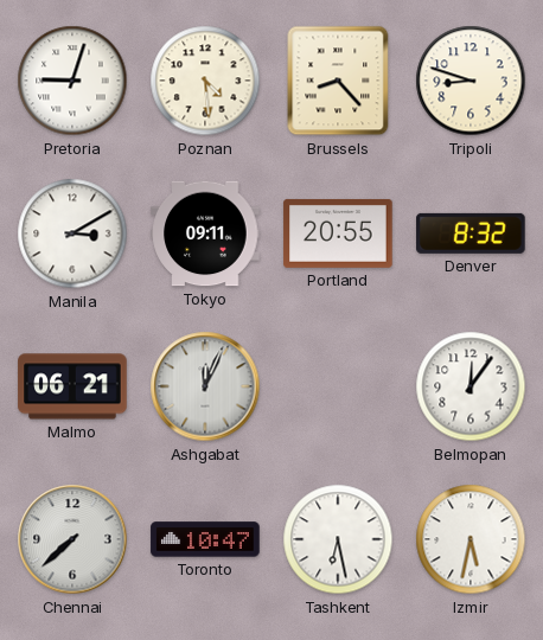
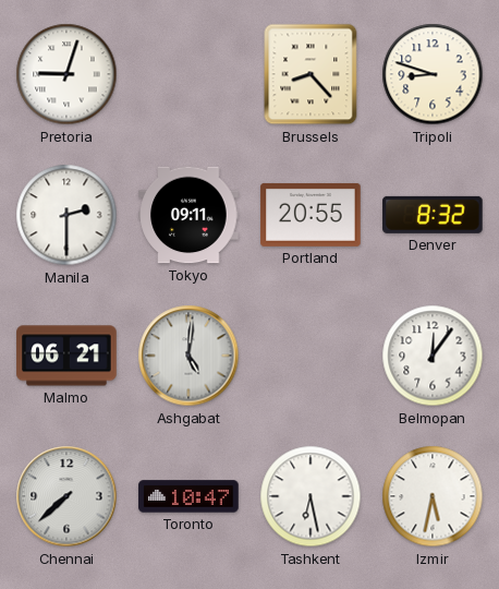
Poznan: 4:29 -> none (205, 81)
Manila: 3:10 -> 2:30 (66, 215)
Ashgabat: 12:04 -> 5:01 (188, 356)
